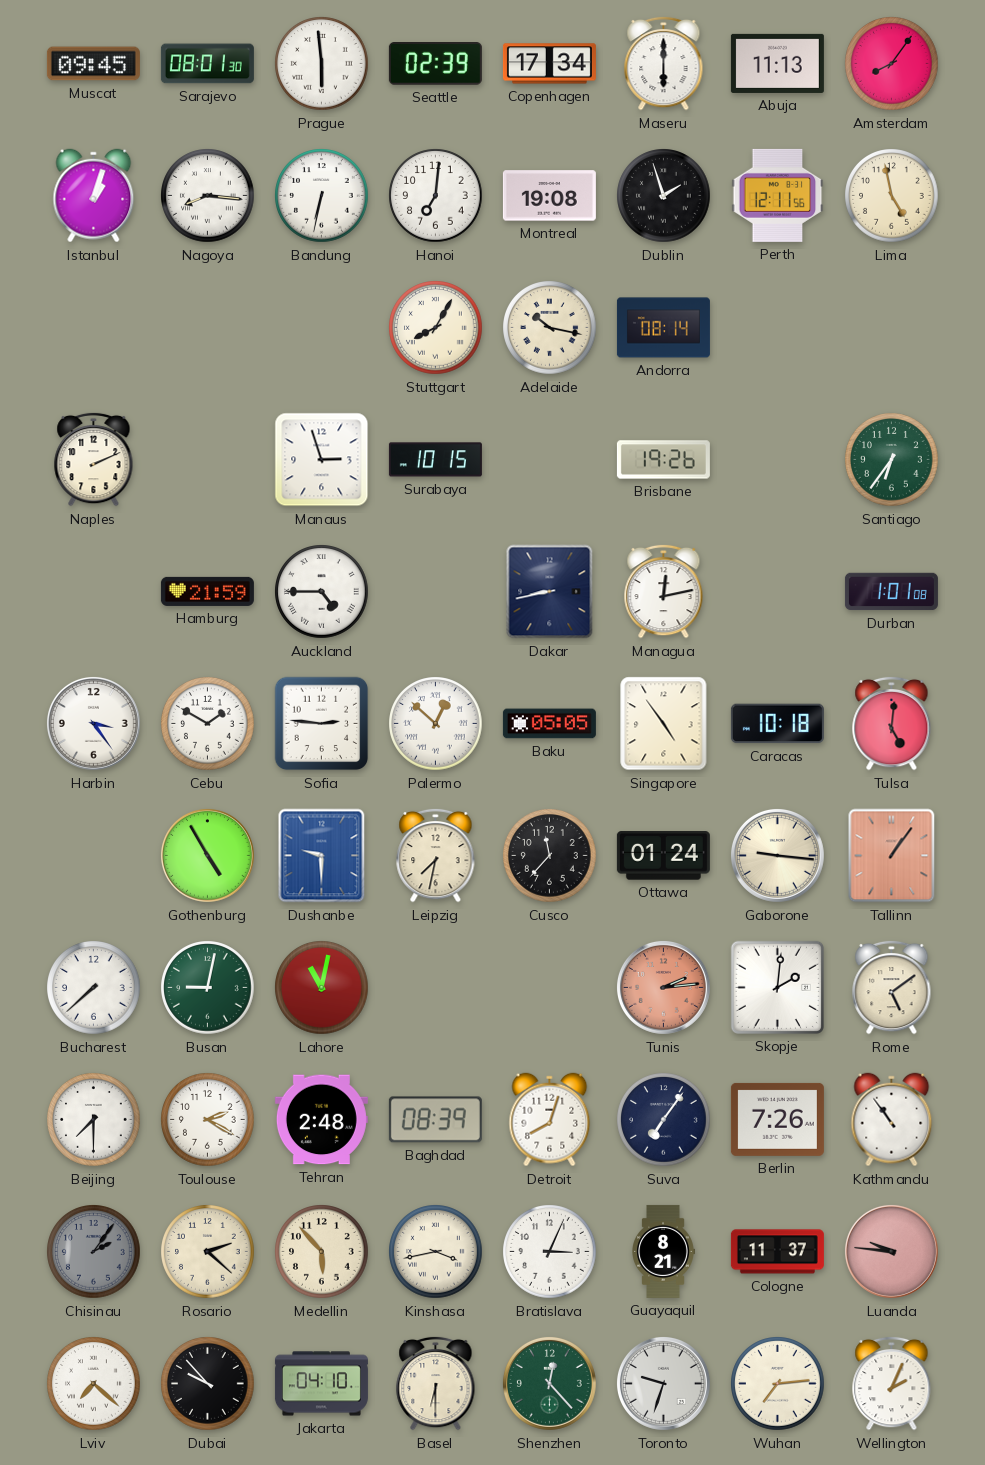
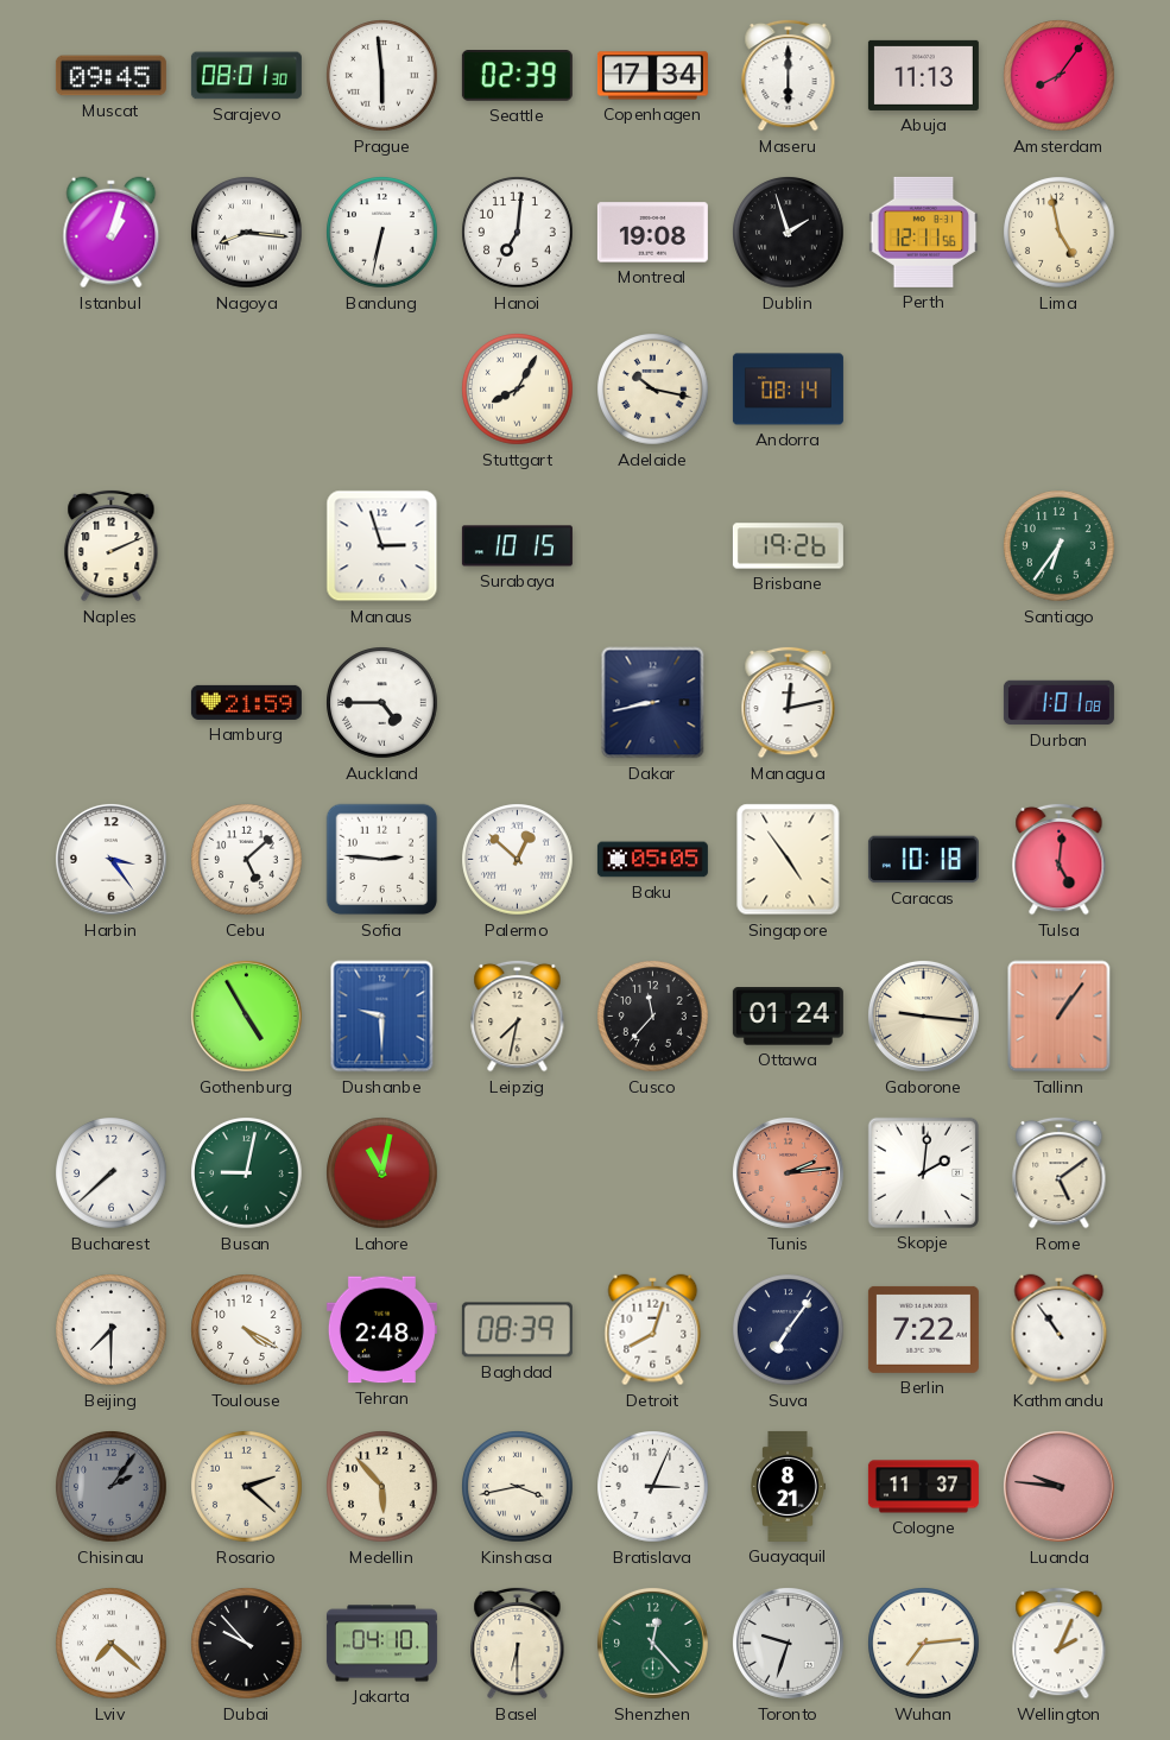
Cebu: 1:50 -> 5:08 (247, 860)
Toulouse: 2:20 -> 4:20 (247, 1330)
Berlin: 7:26 -> 7:22 (923, 1329)
